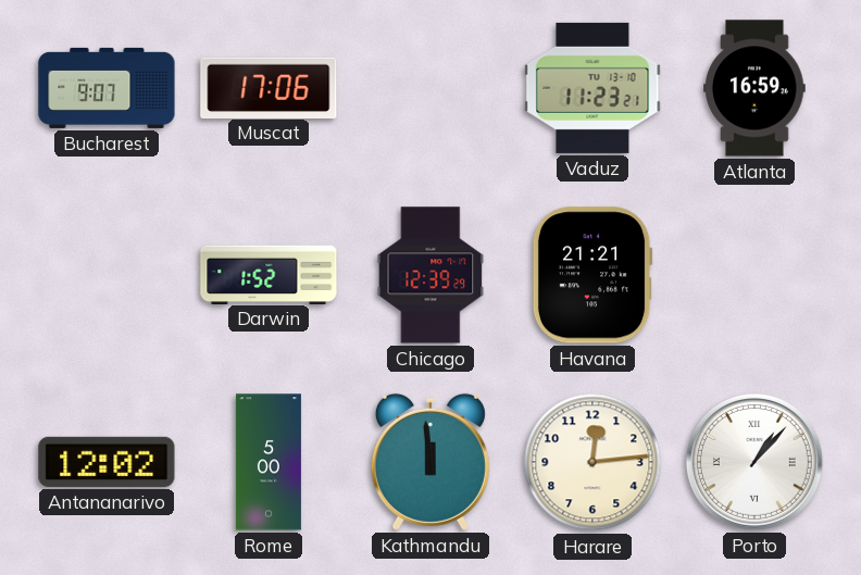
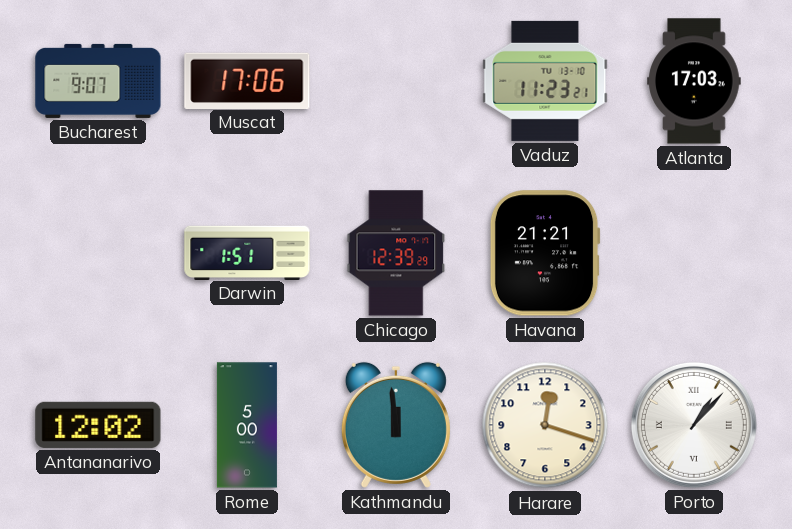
Atlanta: 16:59 -> 17:03 (694, 81)
Darwin: 1:52 -> 1:51 (247, 252)
Harare: 12:14 -> 12:18 (545, 425)
